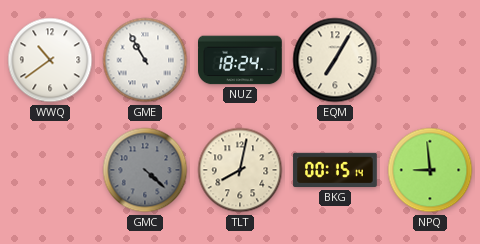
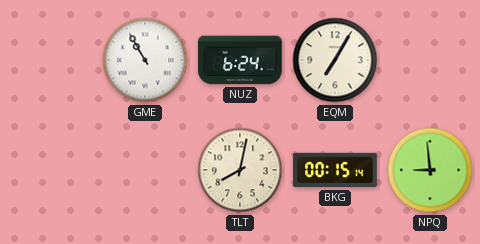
WWQ: 10:39 -> none (50, 60)
NUZ: 18:24 -> 6:24 (240, 60)
GMC: 4:22 -> none (145, 170)
